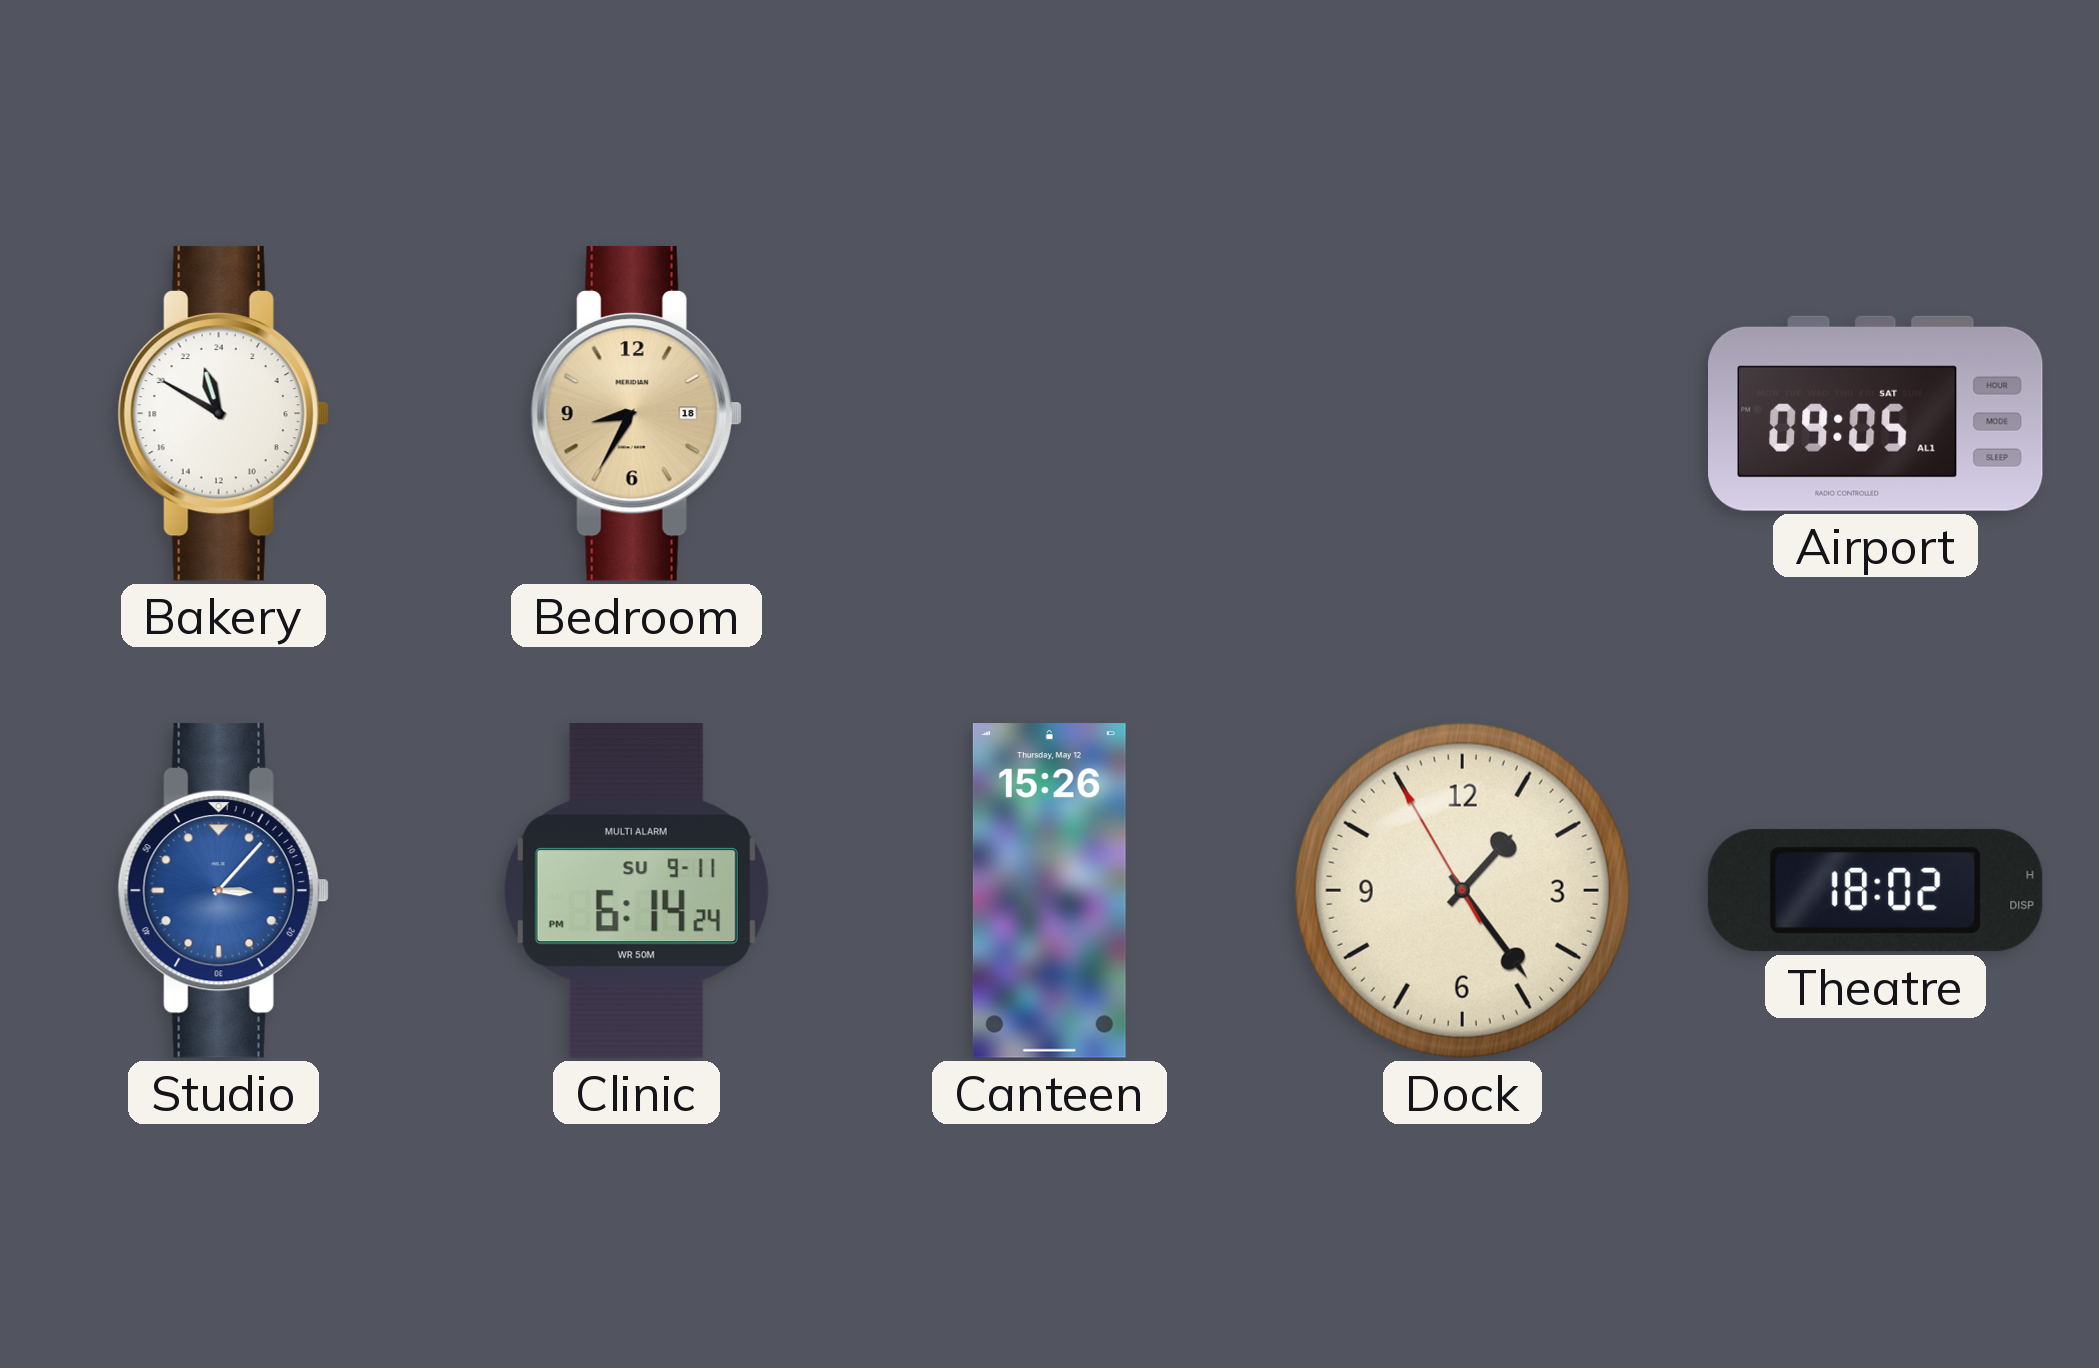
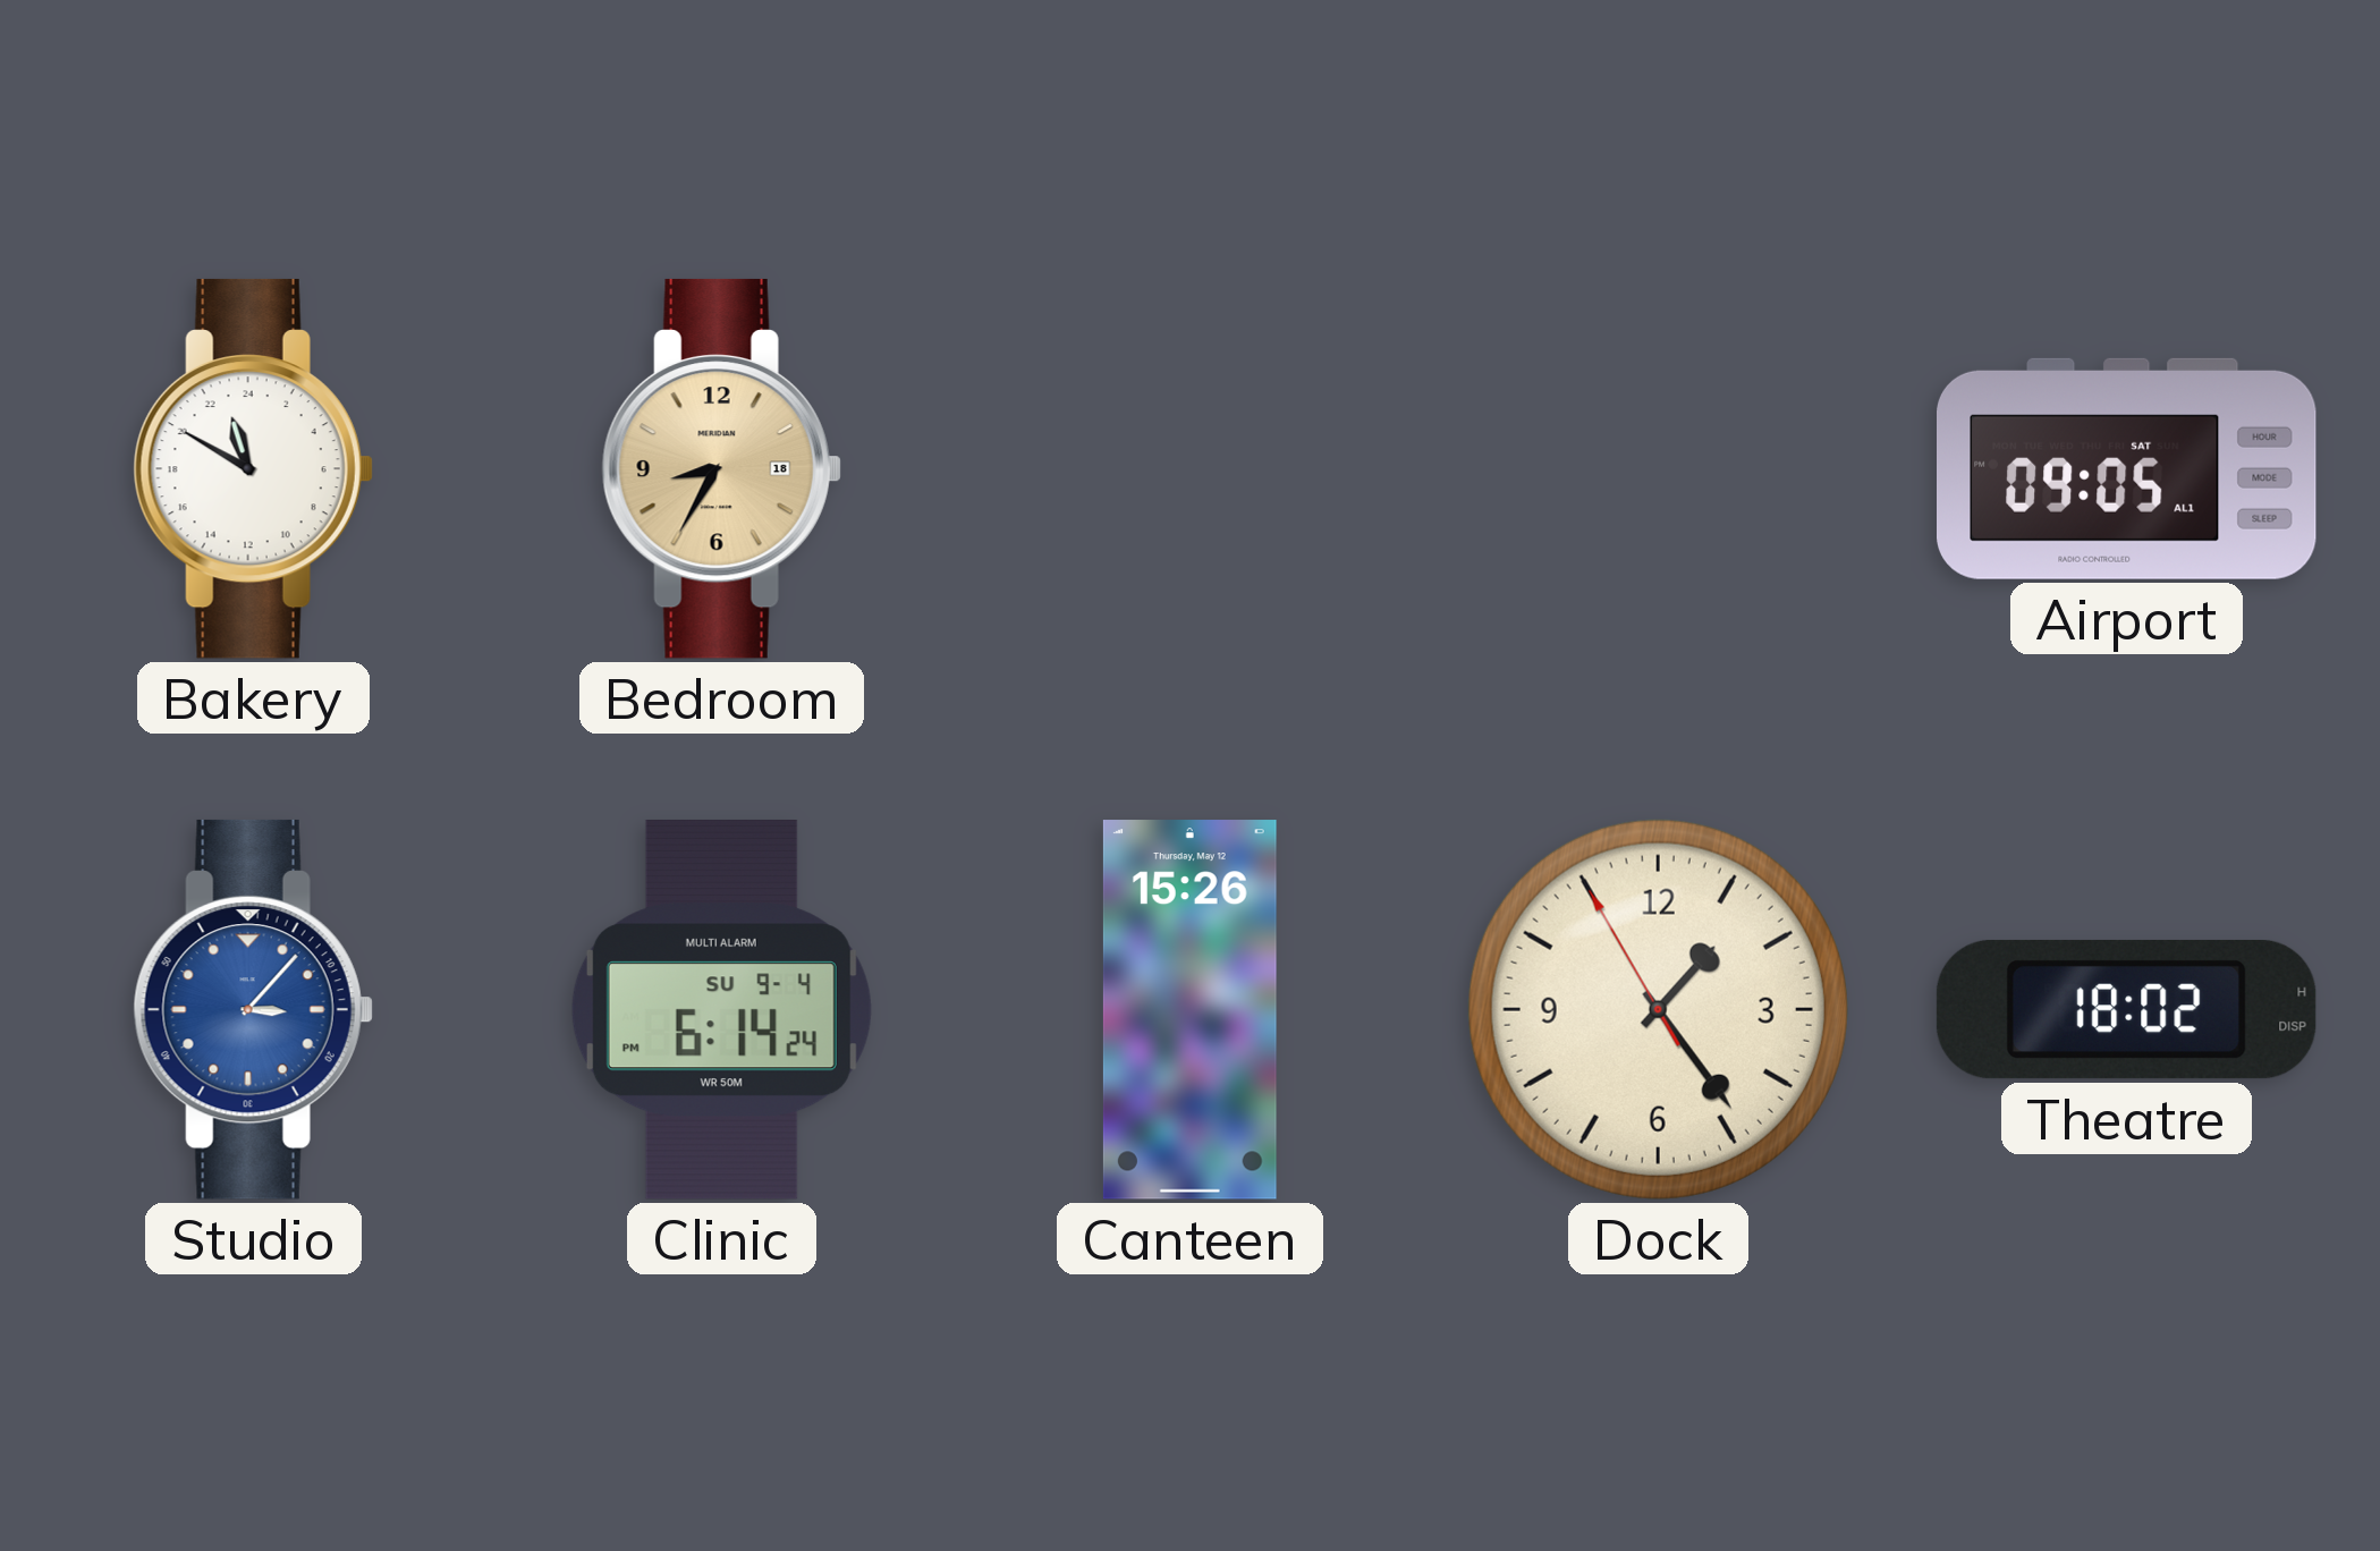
Clinic date: SU 9-11 -> SU 9-4 (721, 1009)
